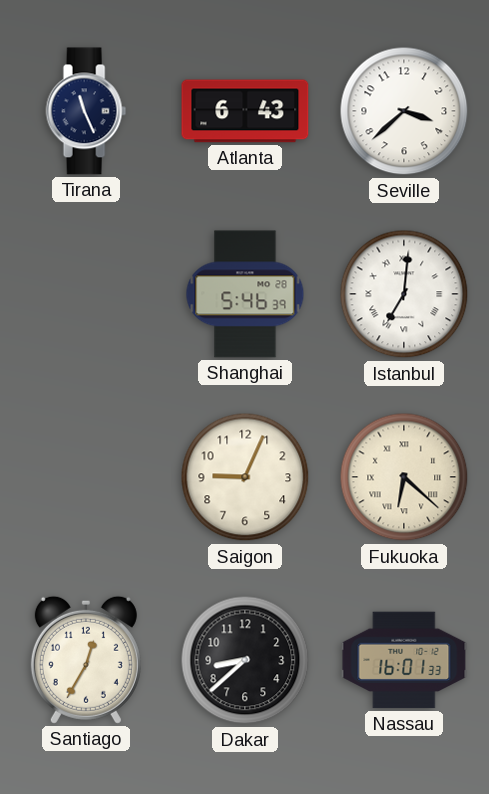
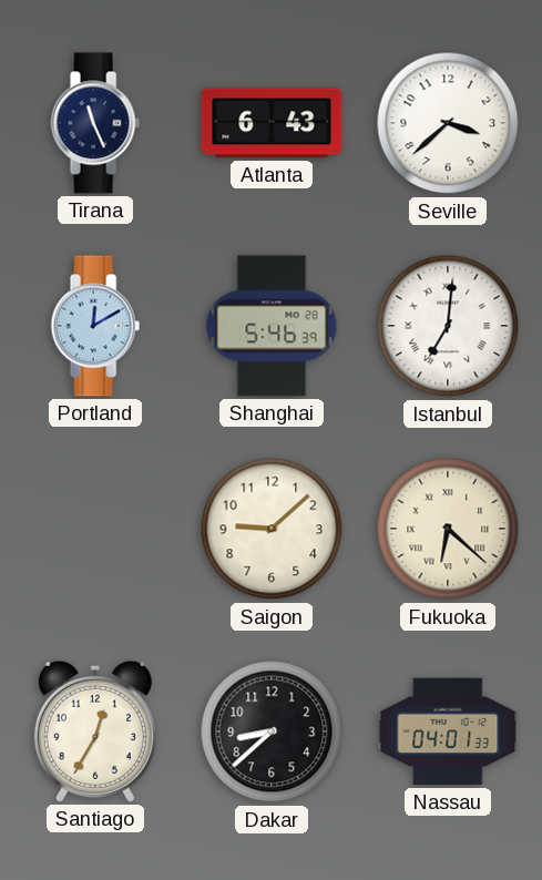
Portland: none -> 12:10 (95, 326)
Saigon: 9:04 -> 9:08 (272, 529)
Nassau: 16:01 -> 04:01 (448, 731)
